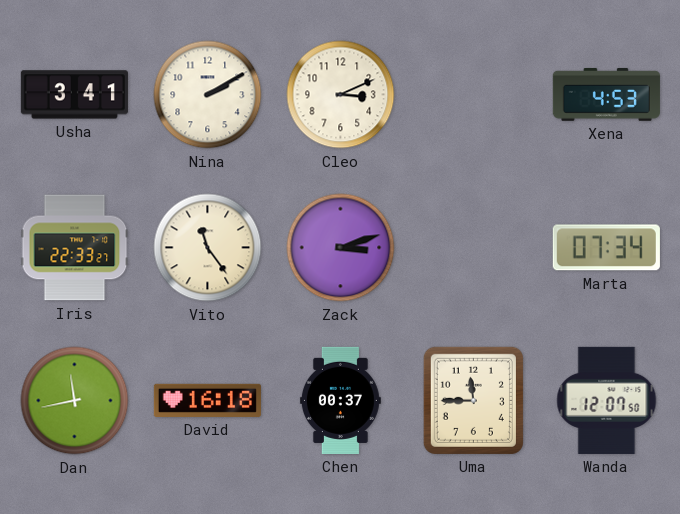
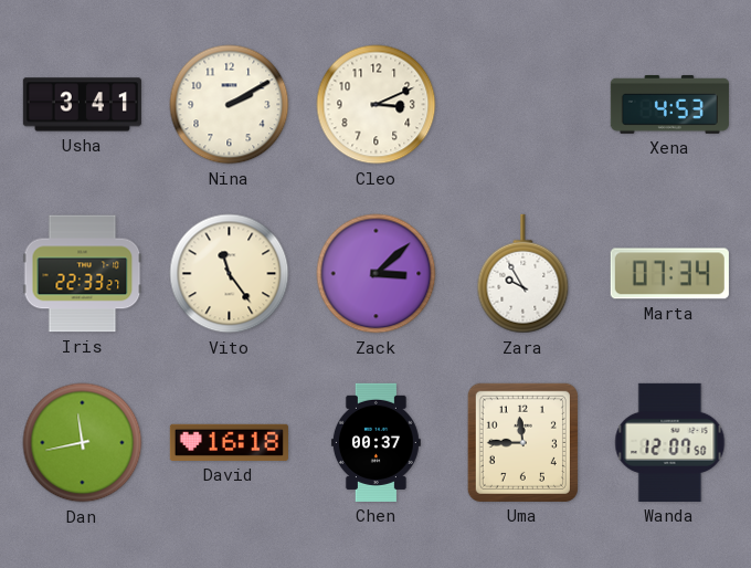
Zack: 3:12 -> 3:08 (377, 274)
Zara: none -> 9:55 (523, 274)
